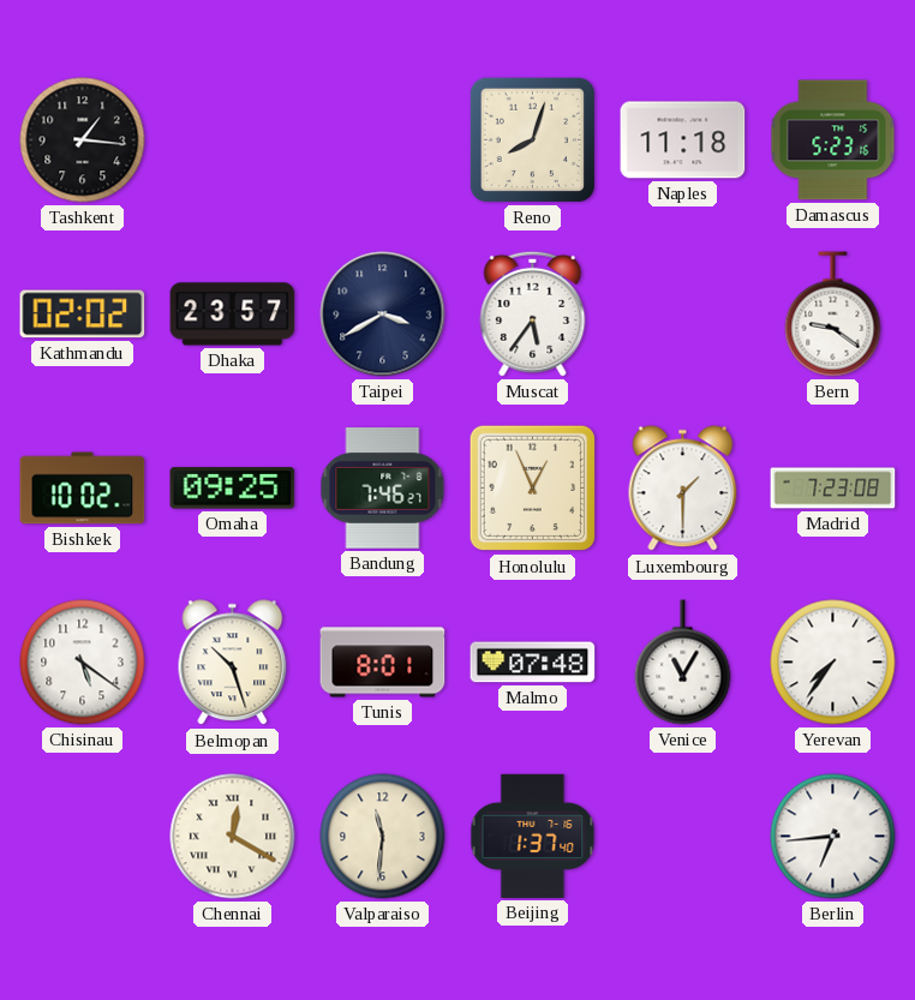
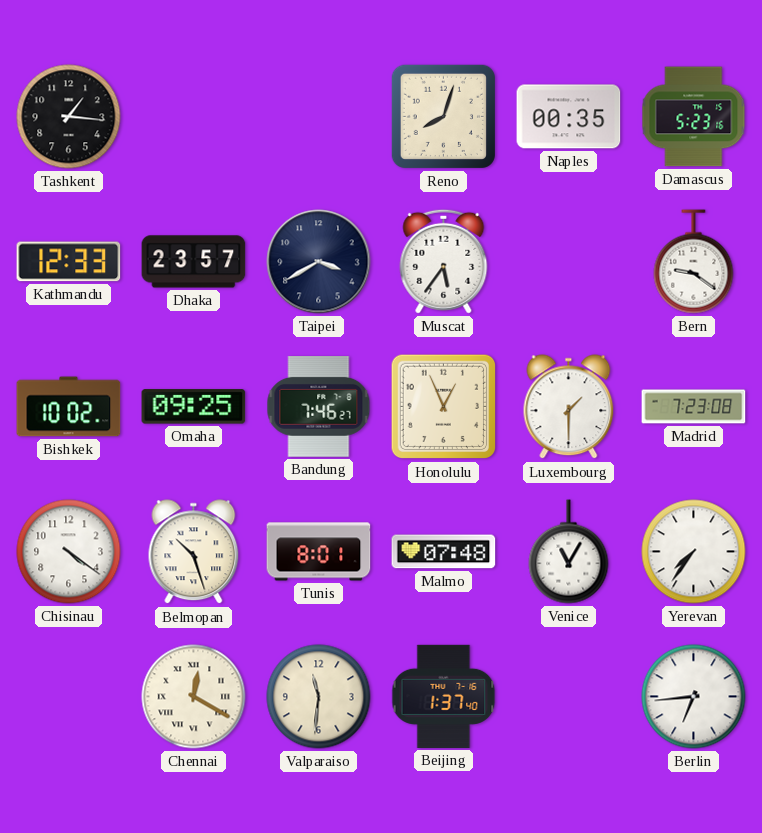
Naples: 11:18 -> 00:35 (569, 117)
Kathmandu: 02:02 -> 12:33 (69, 262)
Chisinau: 5:21 -> 4:21 (69, 552)
